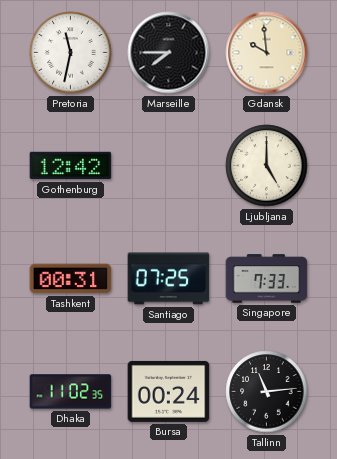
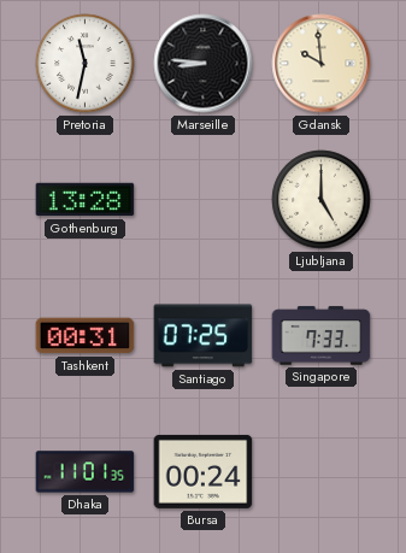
Marseille: 7:45 -> 8:46 (204, 64)
Gothenburg: 12:42 -> 13:28 (86, 200)
Dhaka: 11:02 -> 11:01 (86, 472)
Tallinn: 11:14 -> none (267, 392)
